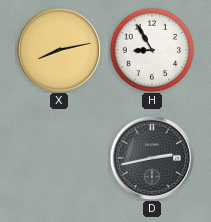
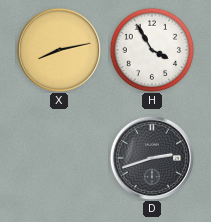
H: 8:55 -> 3:55 (152, 50)
D: 2:43 -> 2:42 (152, 158)
